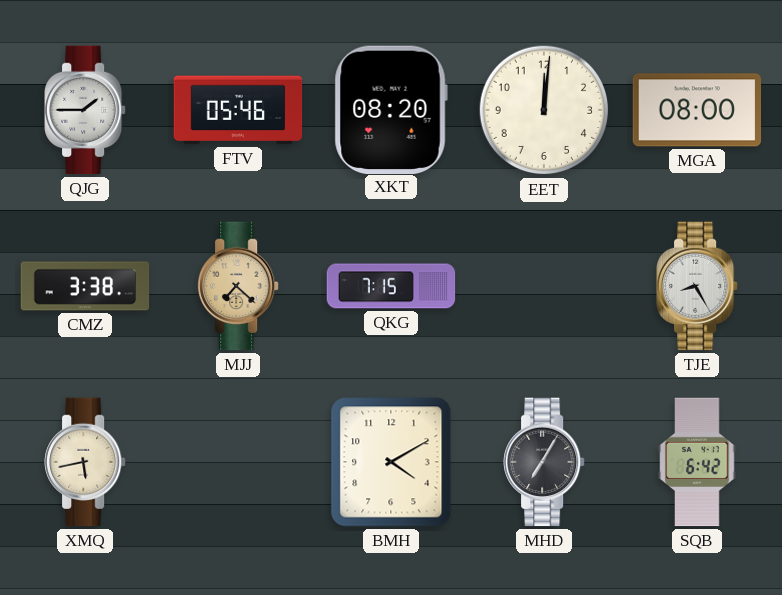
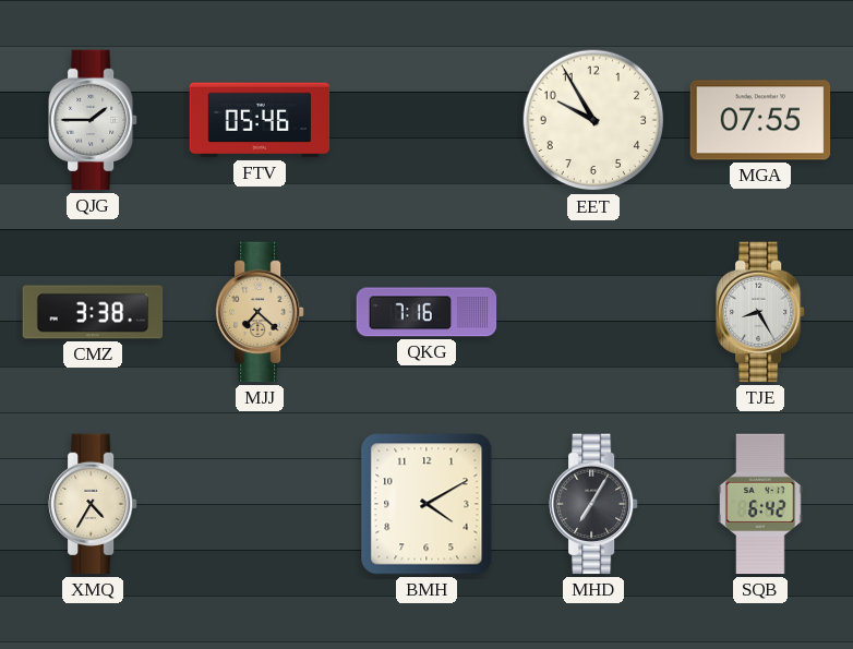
XKT: 08:20 -> none (391, 109)
EET: 12:01 -> 9:55 (593, 120)
MGA: 08:00 -> 07:55 (760, 120)
QKG: 7:15 -> 7:16 (426, 312)
XMQ: 5:43 -> 4:35 (94, 504)
